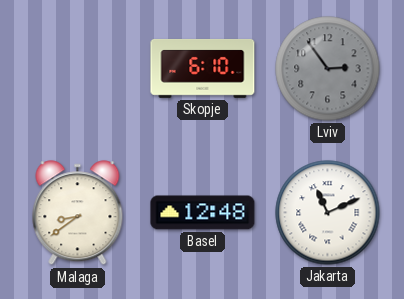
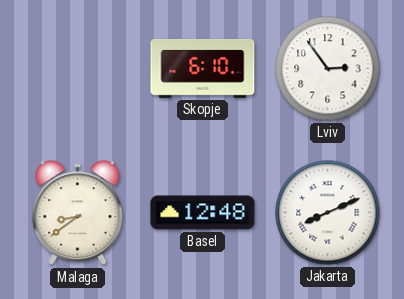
Lviv dial: grey -> white (328, 69)
Jakarta: 11:11 -> 8:11 (328, 213)
